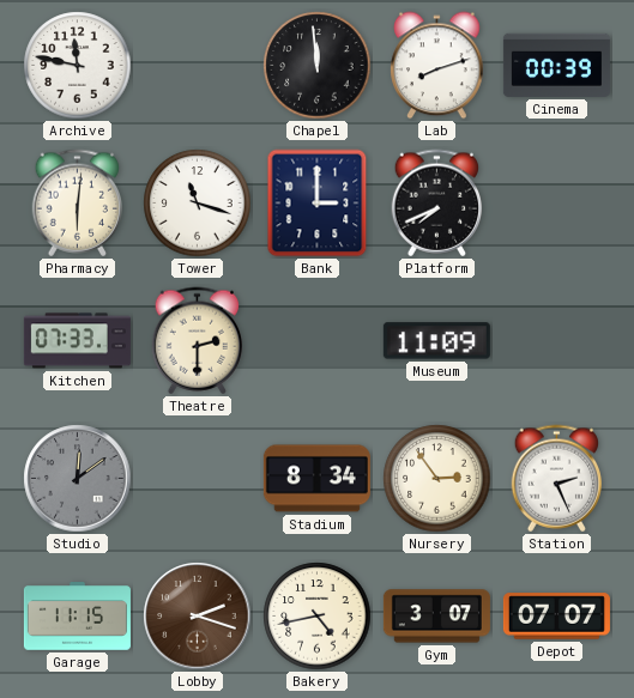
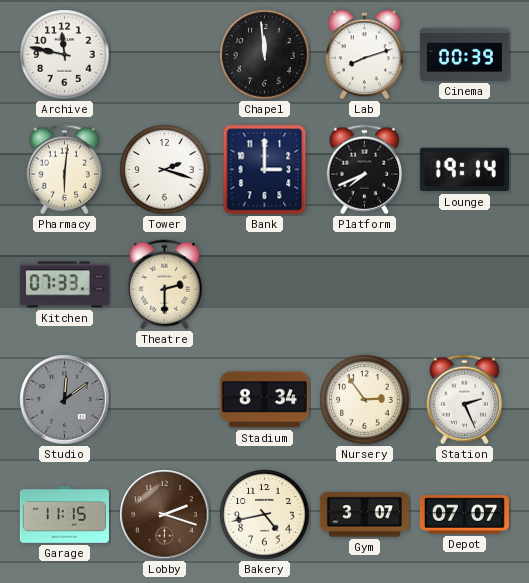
Tower: 11:18 -> 2:18 (165, 170)
Lounge: none -> 19:14 (464, 170)
Museum: 11:09 -> none (436, 341)
